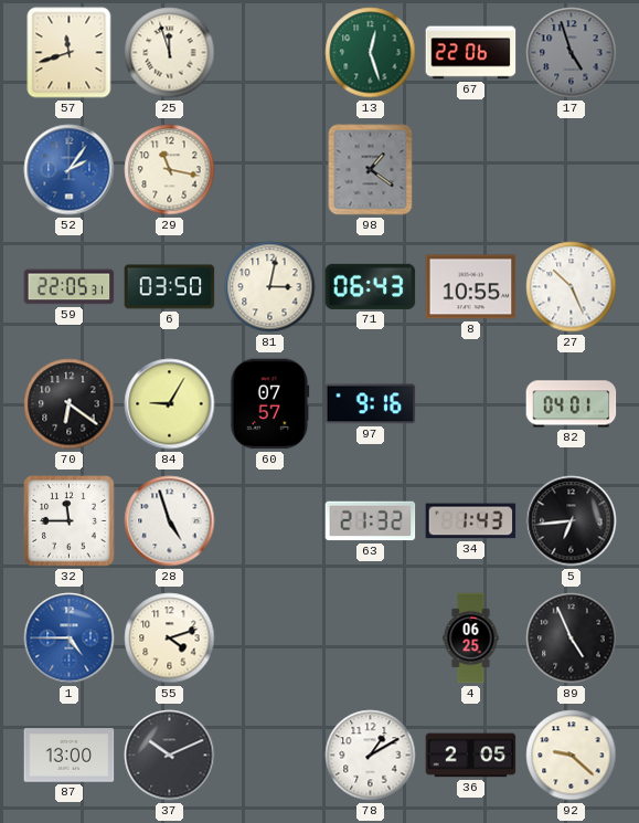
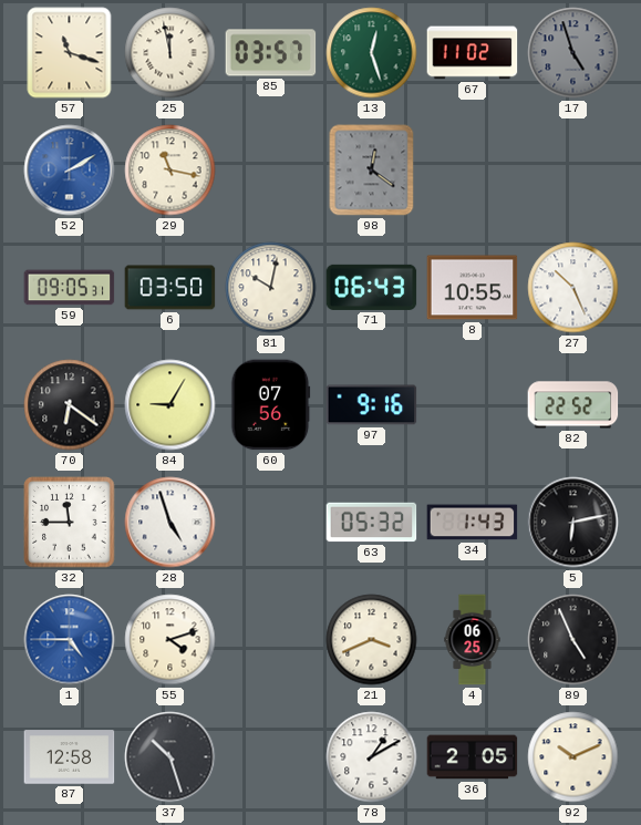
57: 11:42 -> 11:18 (70, 53)
25: 11:57 -> 11:58 (170, 53)
85: none -> 03:57 (271, 53)
67: 22:06 -> 11:02 (473, 53)
52: 2:06 -> 2:10 (70, 171)
98: 1:21 -> 12:21 (372, 171)
59: 22:05 -> 09:05 (70, 288)
81: 3:02 -> 10:02 (271, 288)
60: 07:57 -> 07:56 (271, 405)
82: 04:01 -> 22:52 (573, 405)
63: 21:32 -> 05:32 (372, 523)
5: 6:44 -> 6:13 (573, 523)
21: none -> 3:41 (372, 640)
87: 13:00 -> 12:58 (70, 757)
37: 10:11 -> 10:27 (170, 757)
92: 9:22 -> 10:11 (573, 757)
